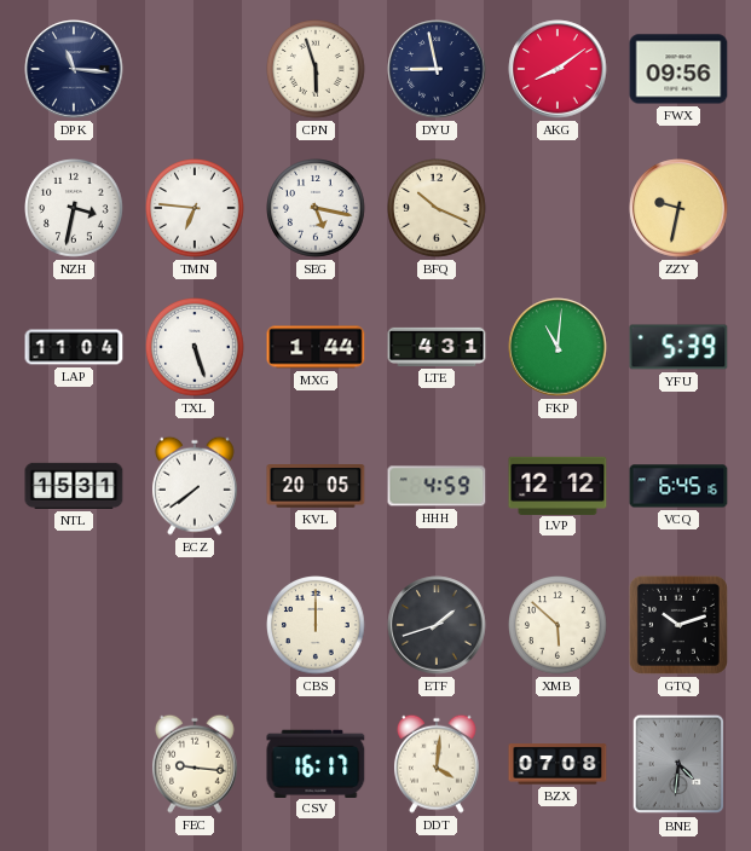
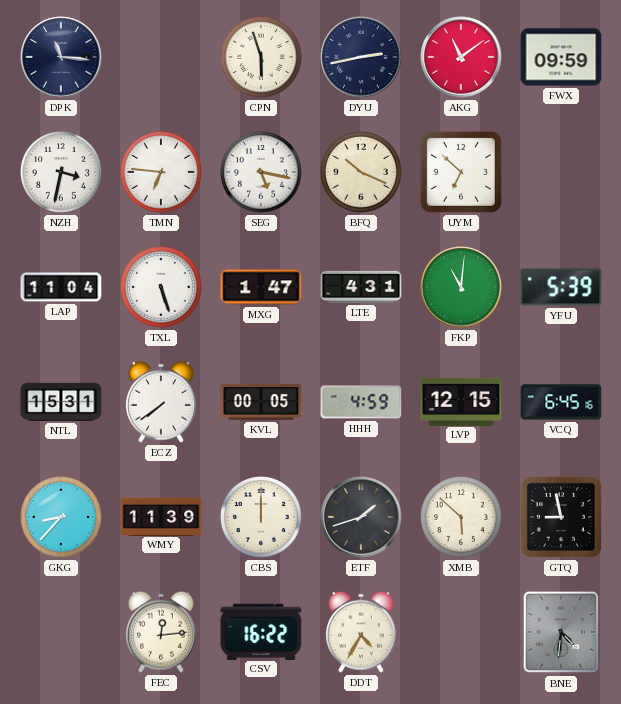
DYU: 8:58 -> 2:43 (361, 57)
AKG: 8:09 -> 11:09 (461, 57)
FWX: 09:56 -> 09:59 (561, 57)
UYM: none -> 6:52 (461, 172)
ZZY: 9:32 -> none (678, 208)
MXG: 1:44 -> 1:47 (261, 287)
KVL: 20:05 -> 00:05 (261, 402)
LVP: 12:12 -> 12:15 (461, 401)
GKG: none -> 8:37 (62, 518)
WMY: none -> 11:39 (161, 516)
GTQ: 10:12 -> 8:58 (561, 517)
FEC: 9:16 -> 12:14 (161, 632)
CSV: 16:17 -> 16:22 (261, 631)
DDT: 4:01 -> 4:35 (361, 632)
BZX: 07:08 -> none (558, 764)
